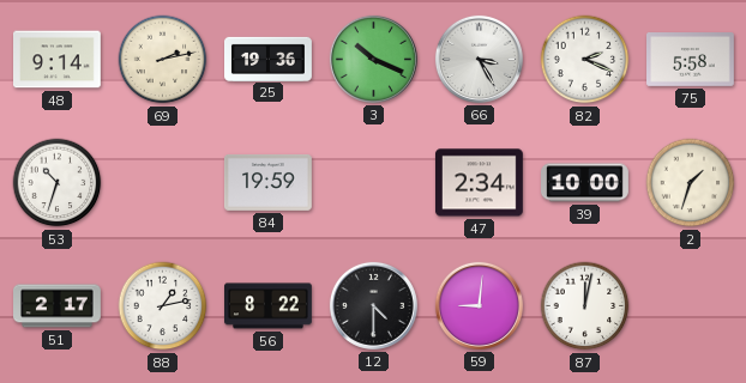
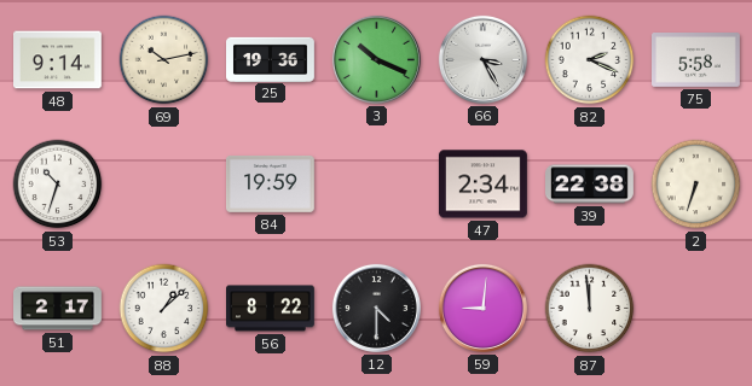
69: 2:13 -> 10:13 (164, 60)
39: 10:00 -> 22:38 (590, 185)
2: 1:33 -> 6:33 (696, 185)
88: 1:13 -> 1:08 (164, 309)
87: 12:02 -> 11:59 (590, 309)
